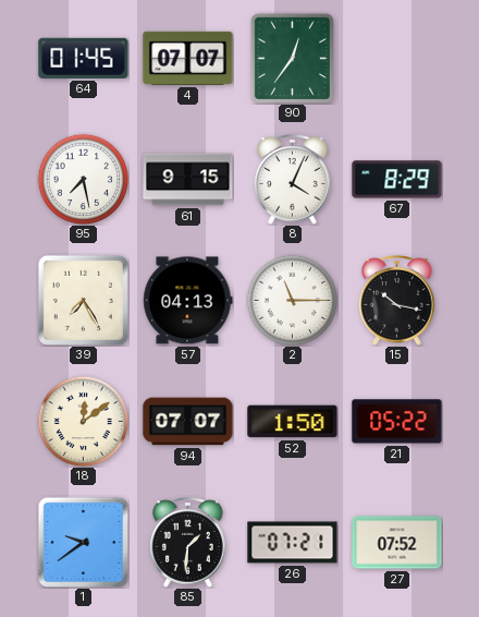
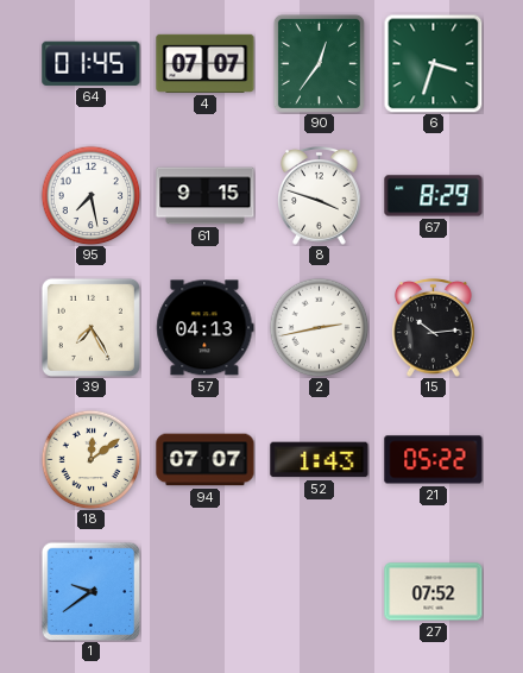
6: none -> 3:33 (433, 63)
8: 4:04 -> 3:48 (320, 195)
2: 11:15 -> 2:43 (319, 327)
15: 10:17 -> 10:14 (434, 327)
52: 1:50 -> 1:43 (320, 460)
85: 1:31 -> none (188, 542)
26: 07:21 -> none (293, 543)
